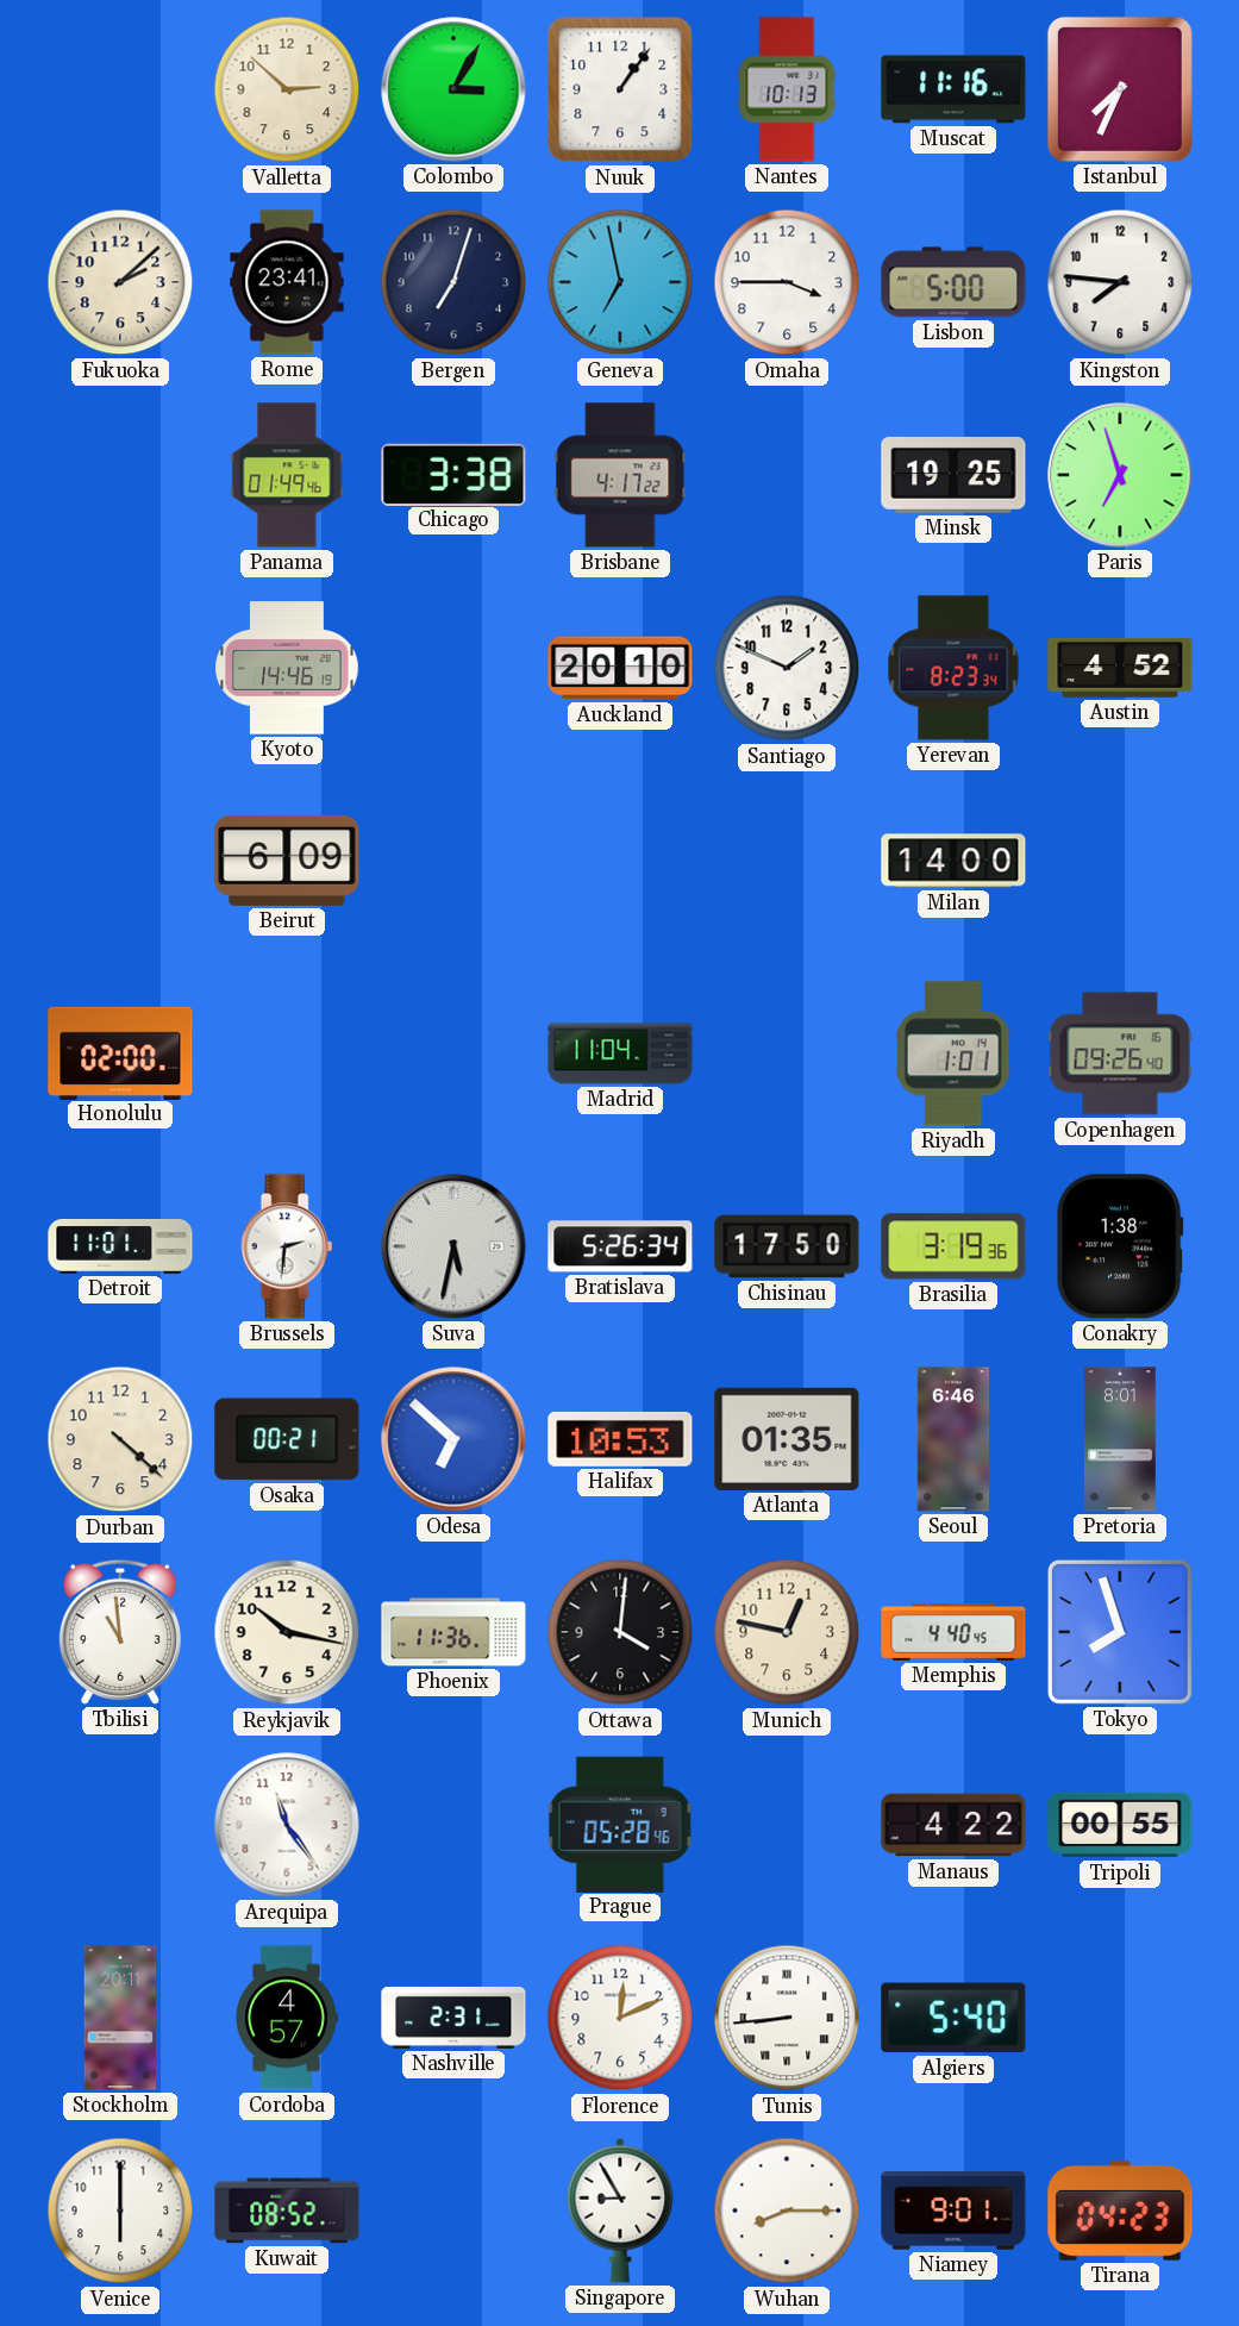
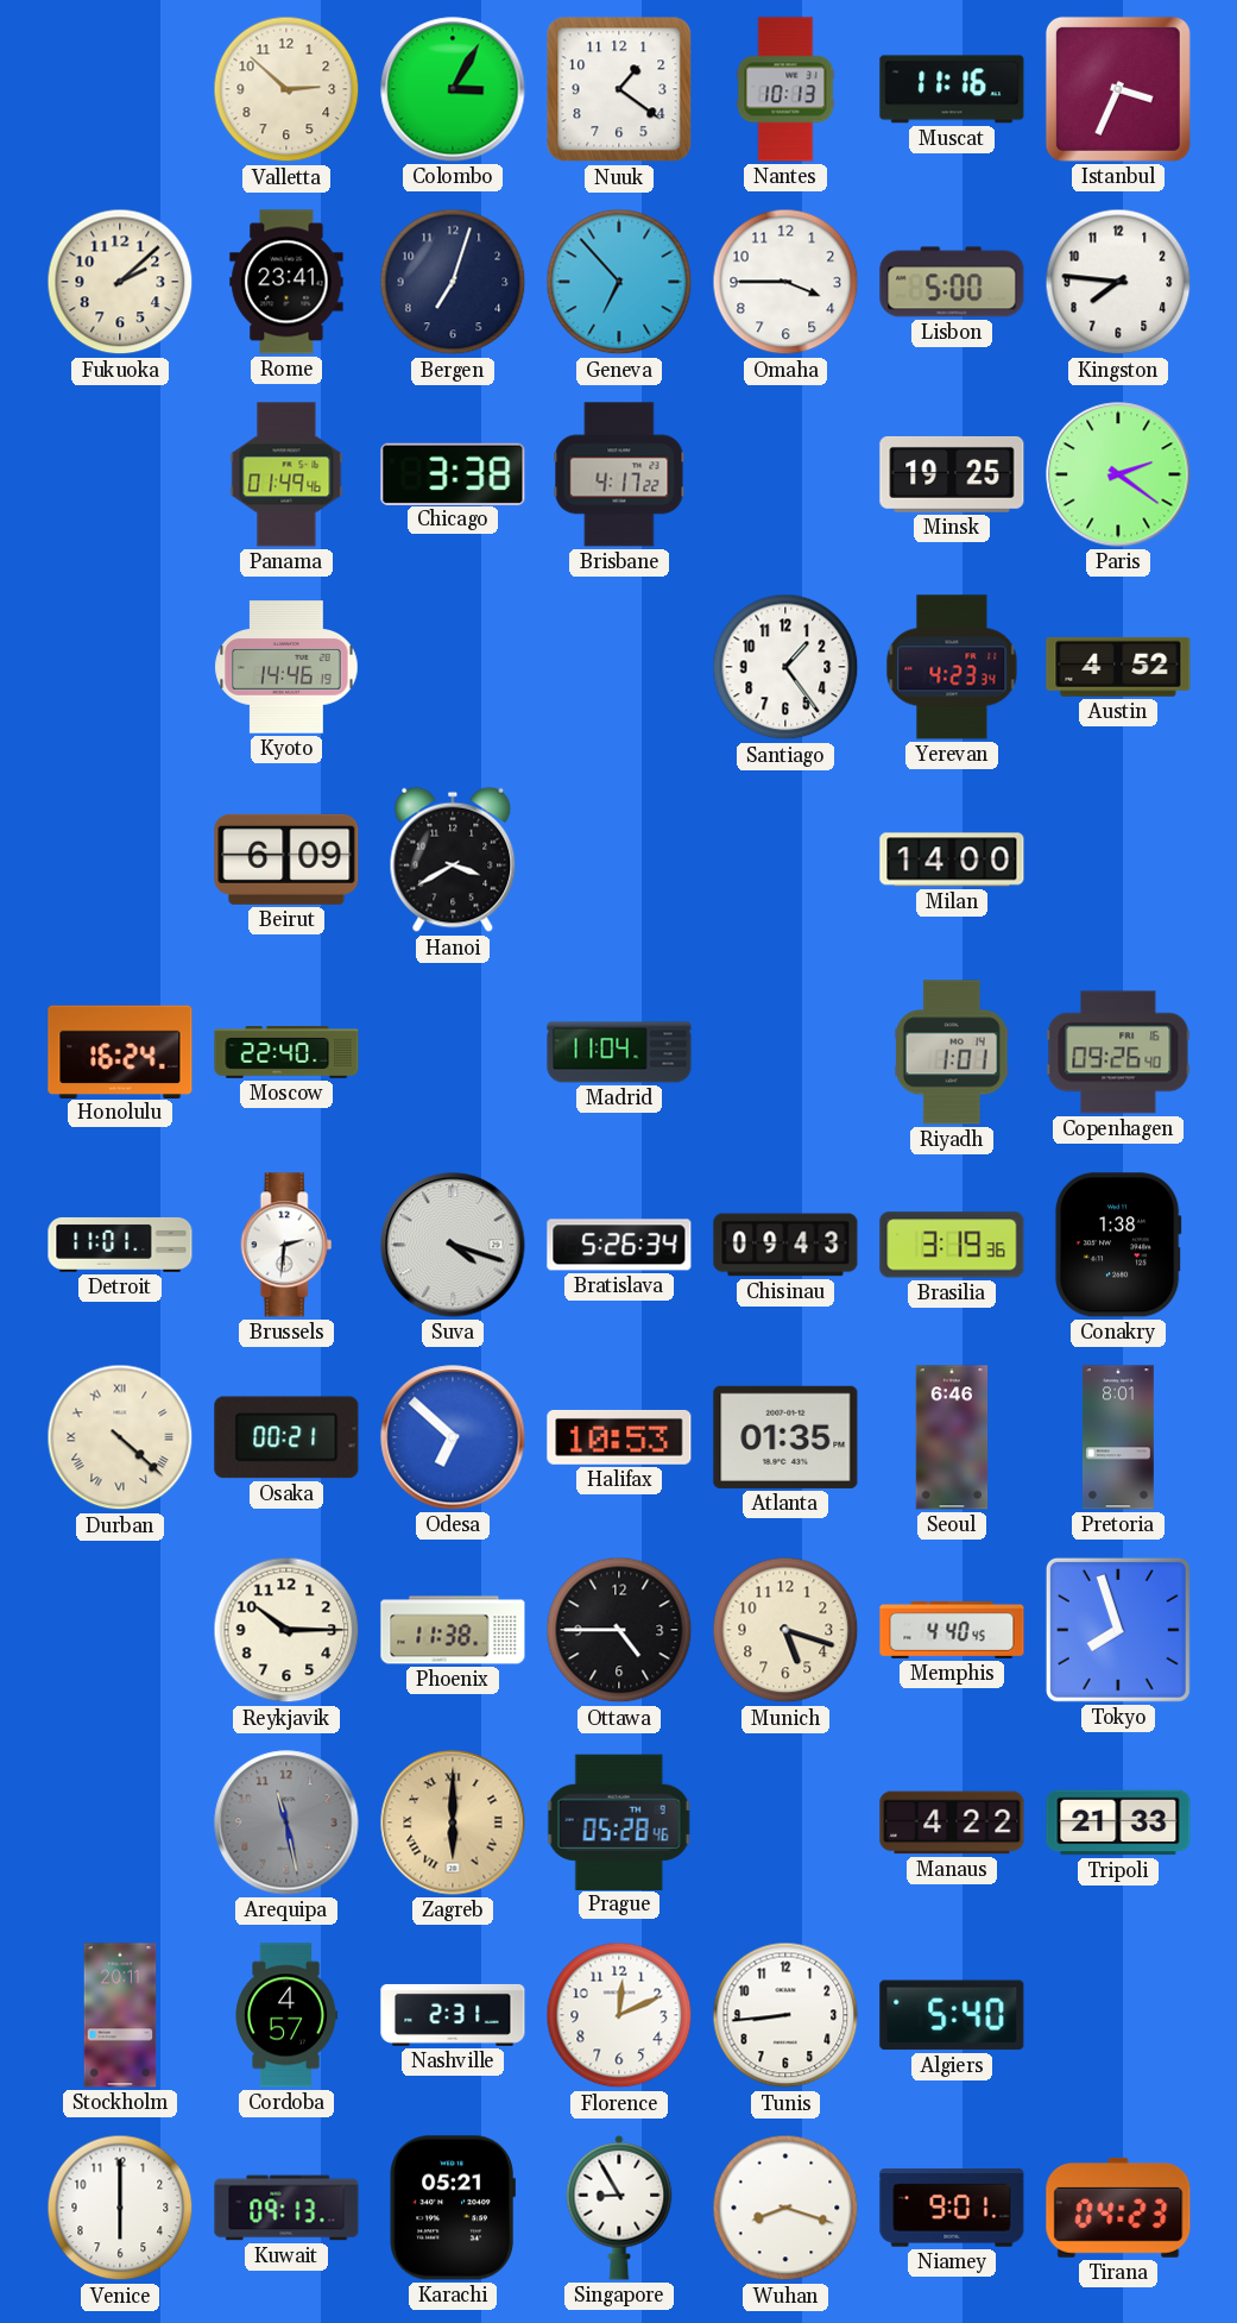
Nuuk: 1:06 -> 1:21 (619, 89)
Istanbul: 7:34 -> 3:34 (1118, 89)
Geneva: 6:58 -> 6:53 (619, 282)
Paris: 6:57 -> 2:21 (1118, 474)
Auckland: 20:10 -> none (620, 668)
Santiago: 1:49 -> 1:24 (785, 667)
Yerevan: 8:23 -> 4:23 (952, 667)
Hanoi: none -> 3:40 (453, 860)
Honolulu: 02:00 -> 16:24 (120, 1051)
Moscow: none -> 22:40 (286, 1053)
Suva: 5:32 -> 4:18 (453, 1245)
Chisinau: 17:50 -> 09:43 (785, 1245)
Durban numerals: Arabic -> Roman (120, 1437)
Tbilisi: 10:59 -> none (120, 1632)
Reykjavik: 10:17 -> 10:15 (286, 1630)
Phoenix: 11:36 -> 11:38 (453, 1630)
Ottawa: 4:01 -> 4:45 (619, 1630)
Munich: 12:47 -> 5:18 (785, 1630)
Arequipa: 11:24 -> 11:28 (286, 1822)
Arequipa dial: white -> grey (286, 1822)
Zagreb: none -> 6:00 (453, 1822)
Tripoli: 00:55 -> 21:33 (1118, 1822)
Tunis numerals: Roman -> Arabic (785, 2015)
Kuwait: 08:52 -> 09:13 (286, 2208)
Karachi: none -> 05:21 (453, 2208)
Wuhan: 8:15 -> 8:18 (785, 2208)
